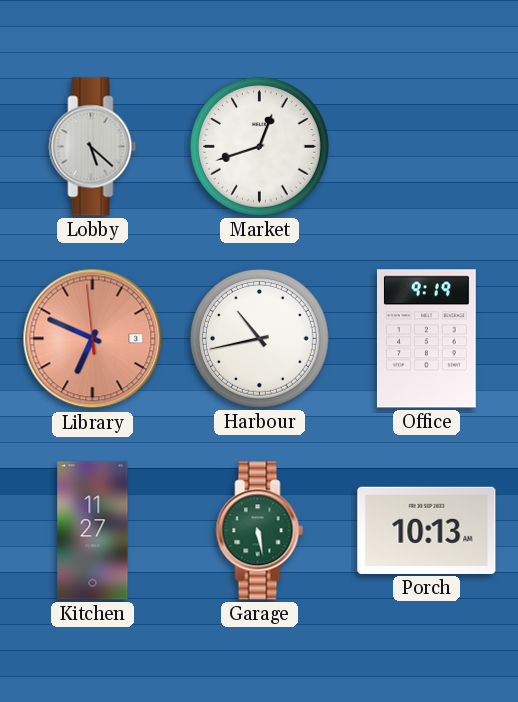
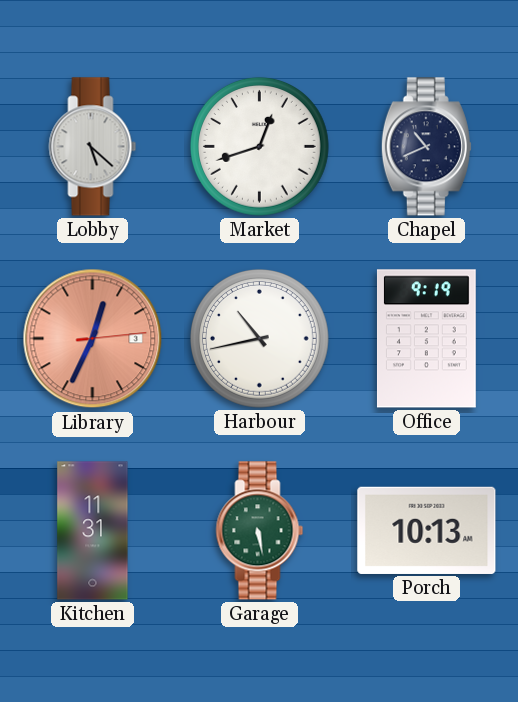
Chapel: none -> 10:41 (426, 147)
Library: 6:48 -> 12:34 (93, 339)
Kitchen: 11:27 -> 11:31 (93, 531)
